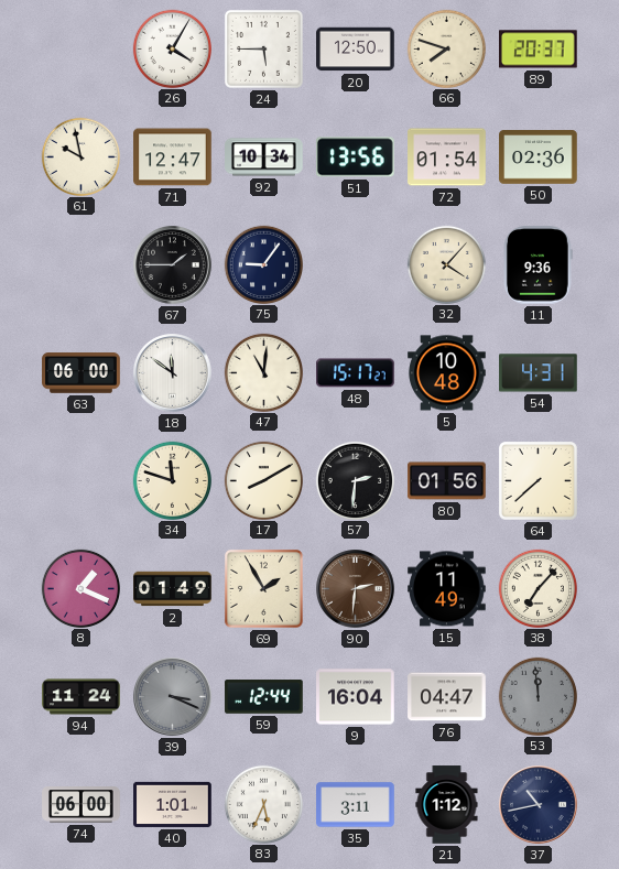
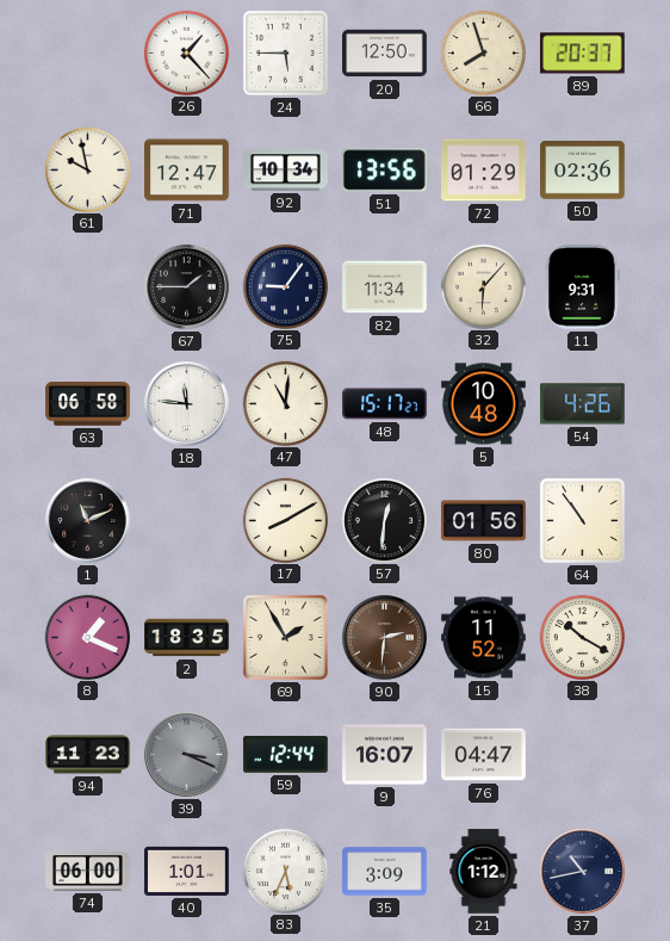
26: 4:05 -> 1:23 (186, 52)
66: 7:48 -> 7:57 (483, 52)
72: 01:54 -> 01:29 (484, 171)
82: none -> 11:34 (385, 287)
32: 4:07 -> 6:07 (483, 286)
11: 9:36 -> 9:31 (582, 287)
63: 06:00 -> 06:58 (88, 404)
18: 11:51 -> 11:46 (187, 404)
54: 4:31 -> 4:26 (583, 404)
1: none -> 11:11 (88, 521)
34: 11:48 -> none (172, 480)
57: 2:31 -> 12:31 (384, 520)
64: 7:38 -> 10:54 (582, 520)
2: 01:49 -> 18:35 (187, 638)
15: 11:49 -> 11:52 (484, 638)
38: 7:07 -> 10:20 (582, 637)
94: 11:24 -> 11:23 (88, 755)
9: 16:04 -> 16:07 (385, 755)
53: 11:59 -> none (537, 696)
35: 3:11 -> 3:09 (385, 872)
